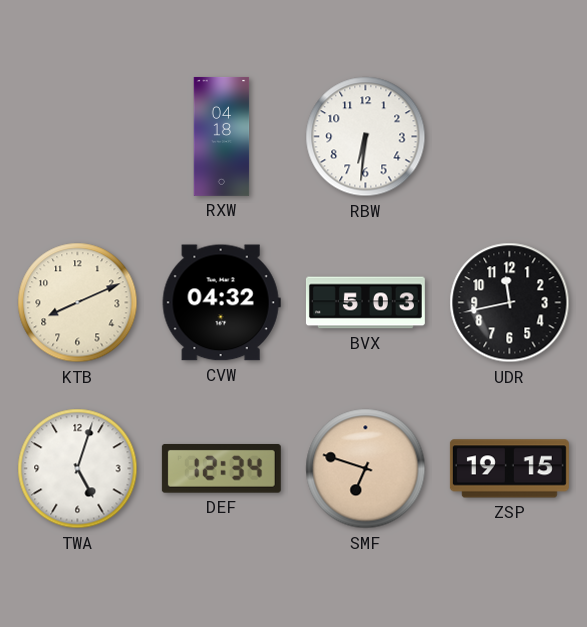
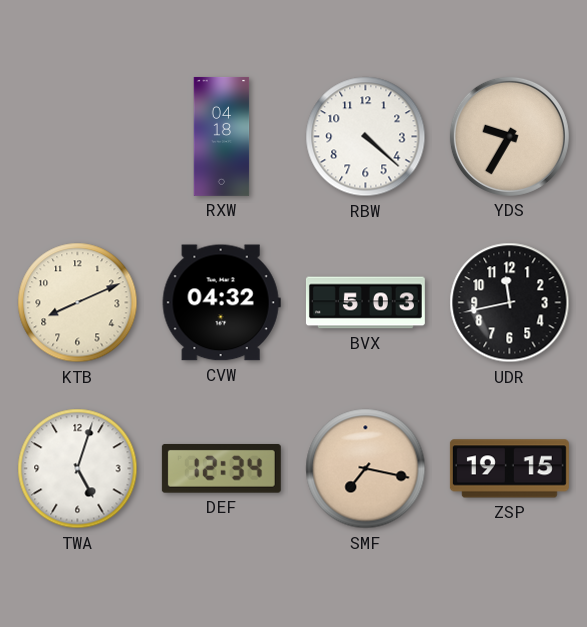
RBW: 6:31 -> 4:22 (366, 137)
YDS: none -> 9:35 (509, 136)
SMF: 6:48 -> 7:17 (366, 469)
